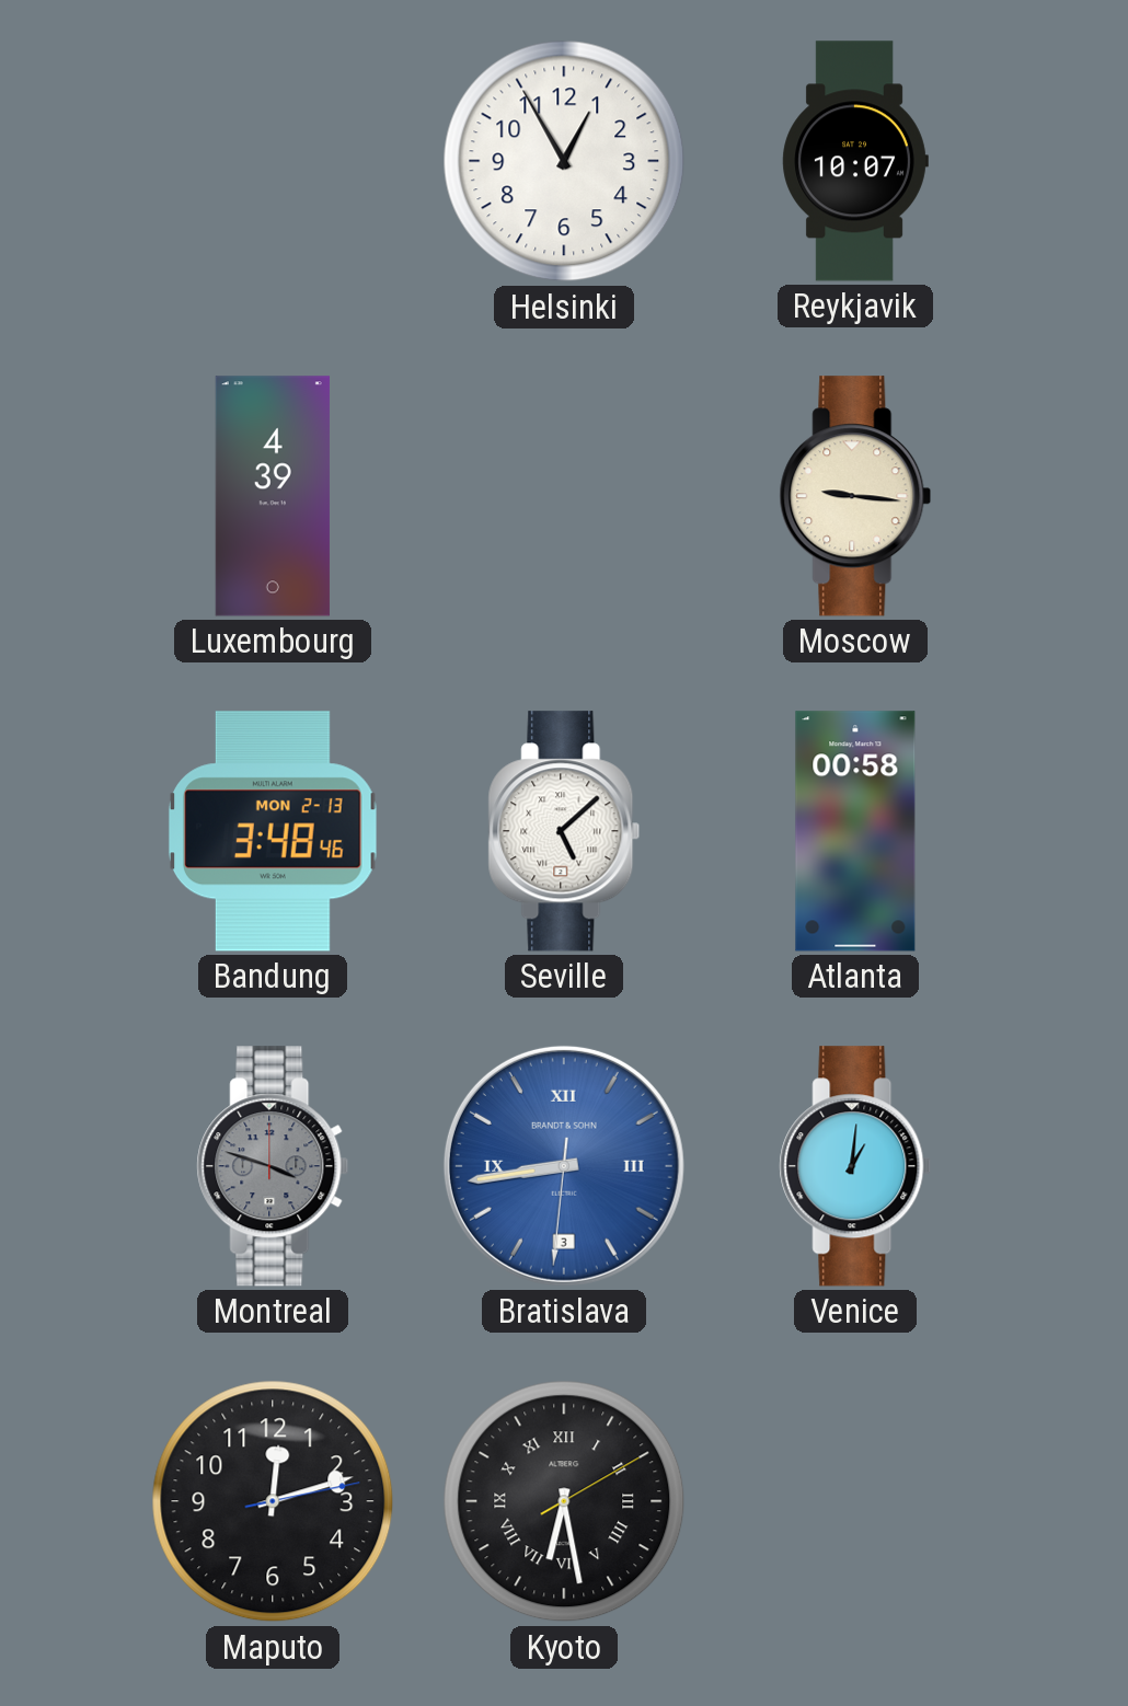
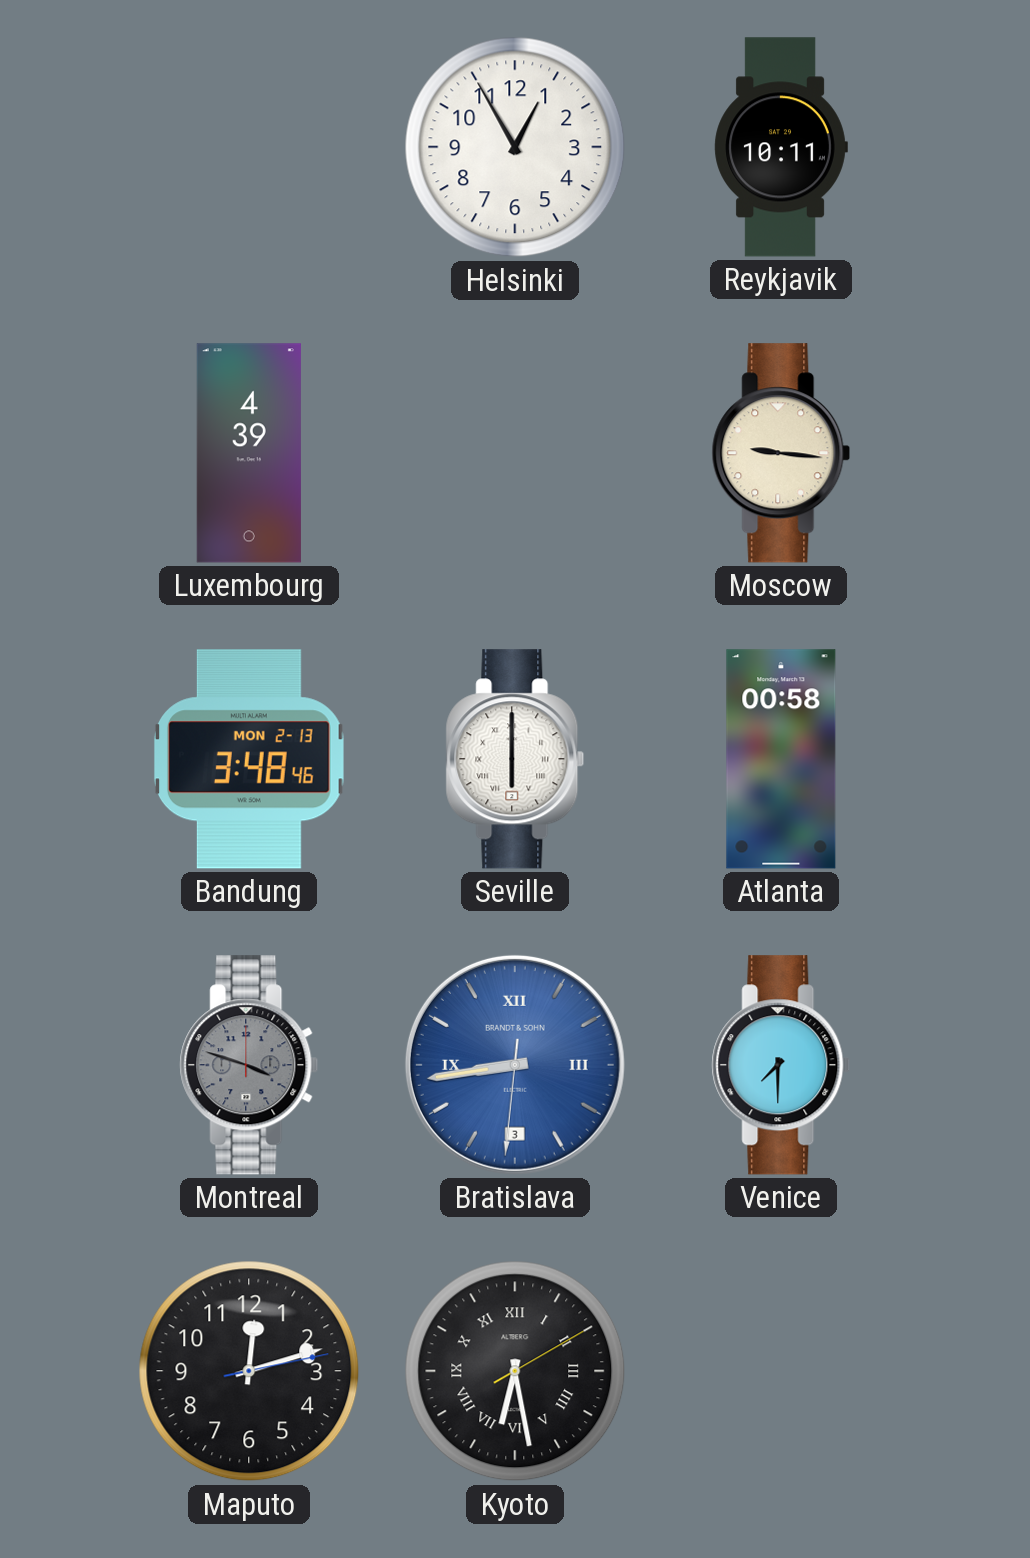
Reykjavik: 10:07 -> 10:11 (781, 147)
Seville: 5:08 -> 6:00 (515, 759)
Venice: 1:01 -> 7:30 (781, 1065)
